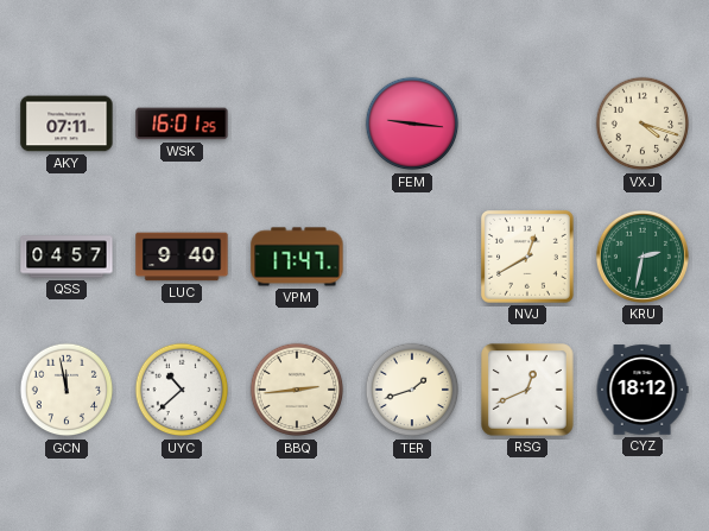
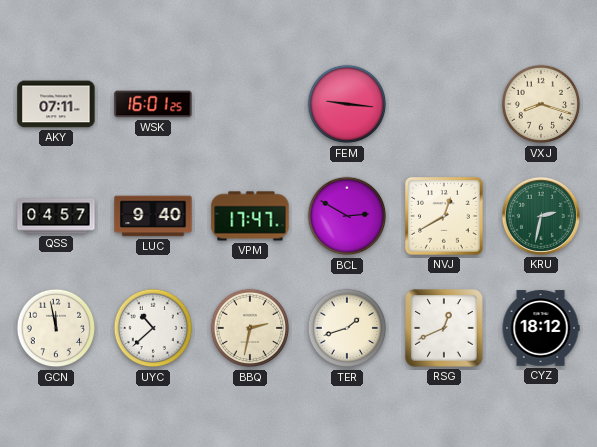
VXJ: 4:18 -> 8:18 (541, 104)
BCL: none -> 2:50 (347, 216)
BBQ: 2:44 -> 2:32 (250, 328)
